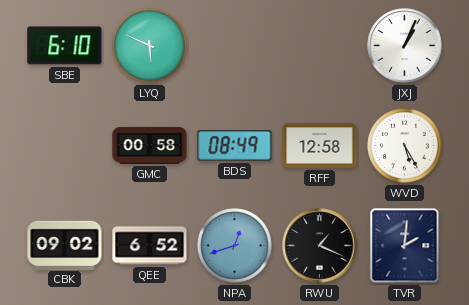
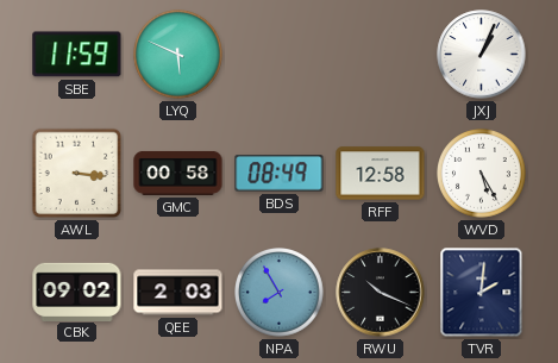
SBE: 6:10 -> 11:59 (77, 55)
AWL: none -> 3:16 (77, 174)
QEE: 6:52 -> 2:03 (178, 293)
NPA: 12:42 -> 7:55 (280, 293)
RWU: 1:19 -> 10:19 (381, 293)
